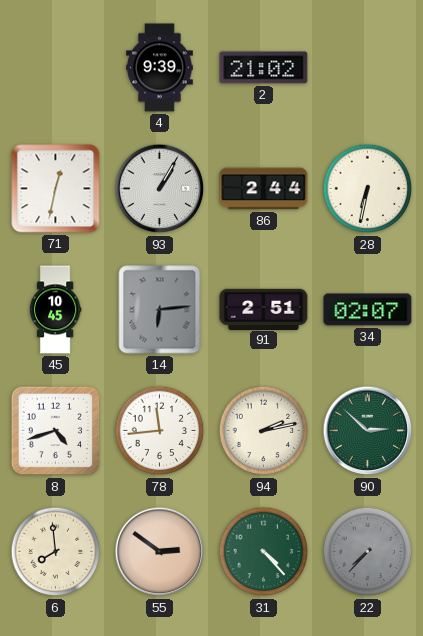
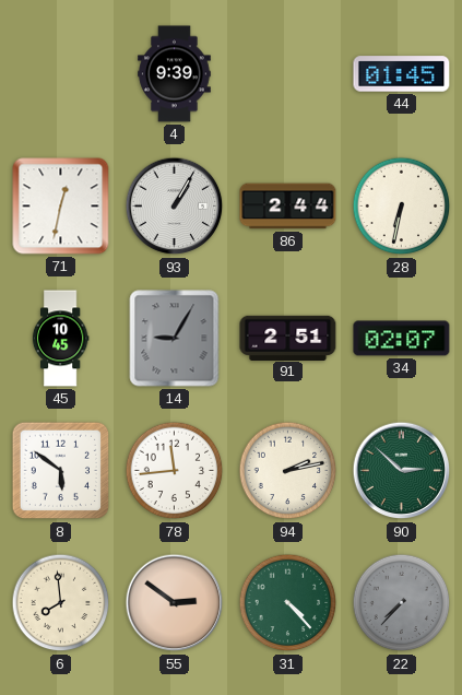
2: 21:02 -> none (264, 68)
44: none -> 01:45 (402, 74)
14: 6:14 -> 9:05 (175, 339)
8: 4:42 -> 5:51 (61, 471)
